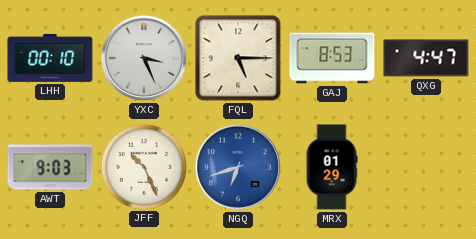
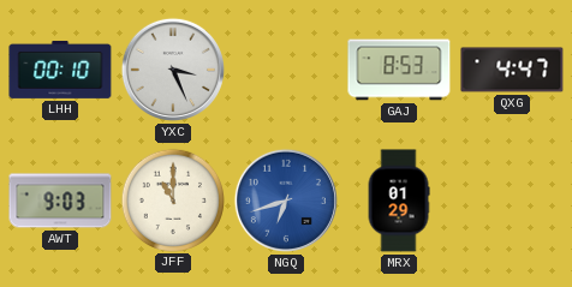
FQL: 5:15 -> none (238, 58)
JFF: 10:26 -> 11:00 (172, 199)
